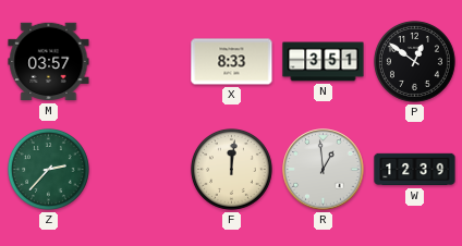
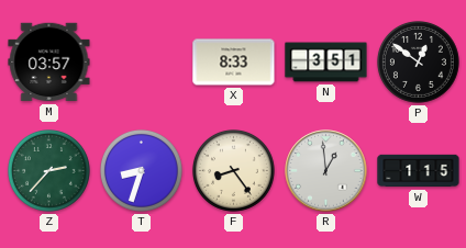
T: none -> 8:33 (142, 171)
F: 12:01 -> 8:24 (234, 171)
W: 12:39 -> 1:15 (419, 171)
